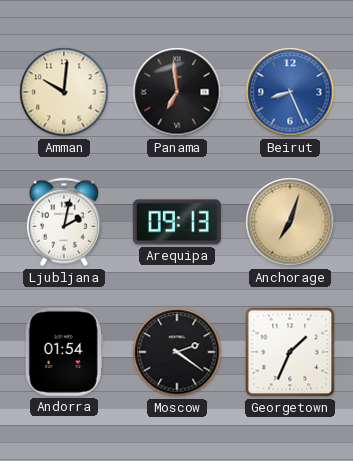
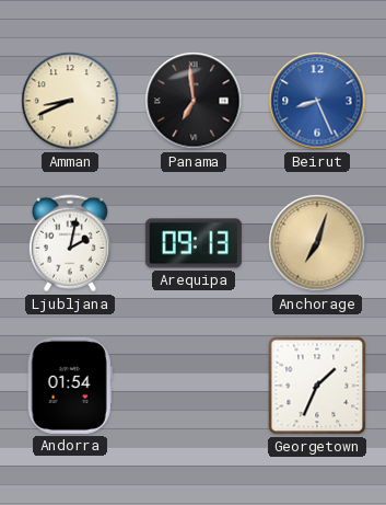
Amman: 10:01 -> 8:41 (70, 101)
Moscow: 2:21 -> none (177, 352)
